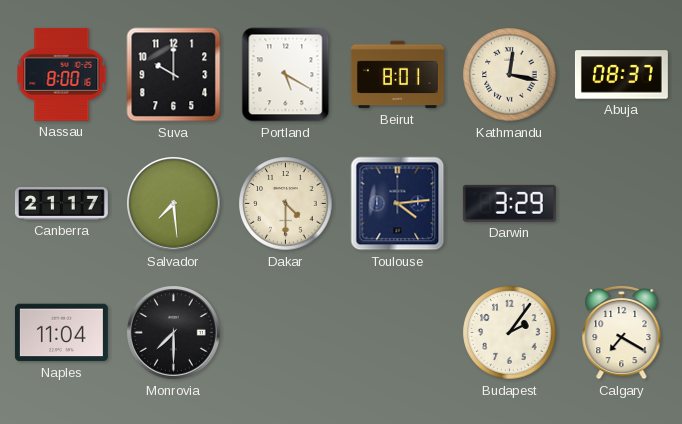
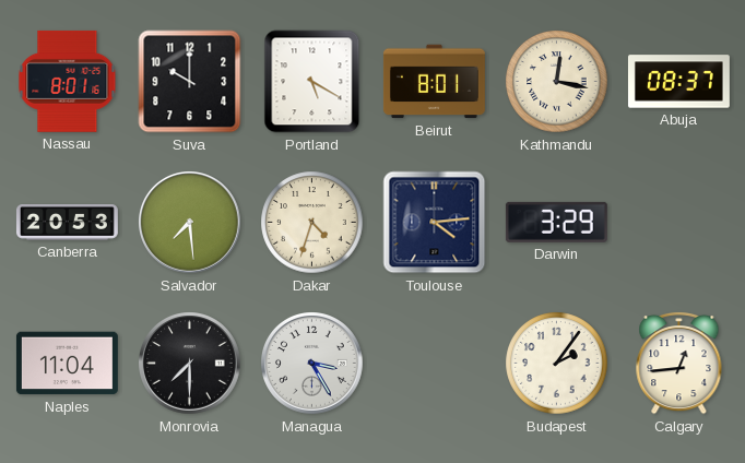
Nassau: 8:00 -> 8:01 (68, 81)
Canberra: 21:17 -> 20:53 (67, 223)
Dakar: 4:30 -> 4:33 (312, 223)
Managua: none -> 3:25 (312, 364)
Calgary: 7:20 -> 12:44 (679, 363)
